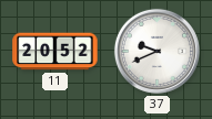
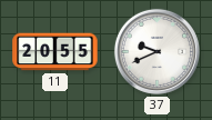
11: 20:52 -> 20:55 (55, 52)
